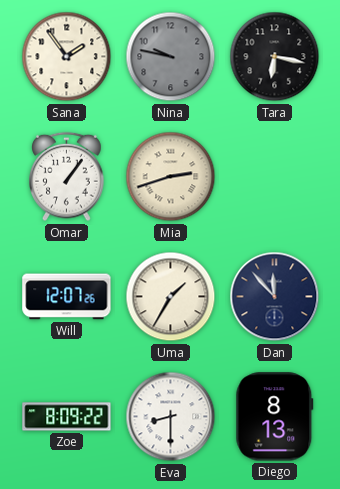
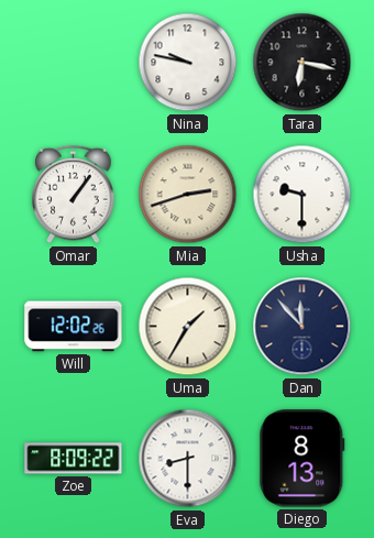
Sana: 1:54 -> none (67, 57)
Nina dial: grey -> white (188, 63)
Usha: none -> 9:30 (302, 195)
Will: 12:07 -> 12:02 (74, 327)
